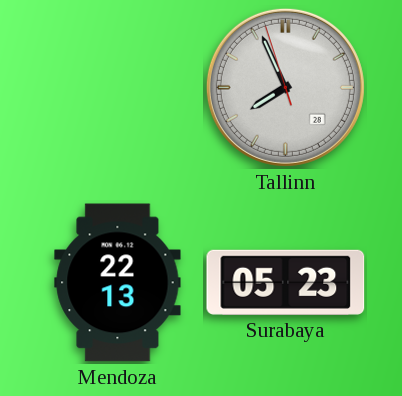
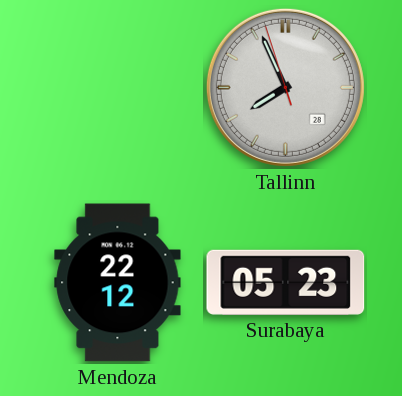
Mendoza: 22:13 -> 22:12 (118, 283)
